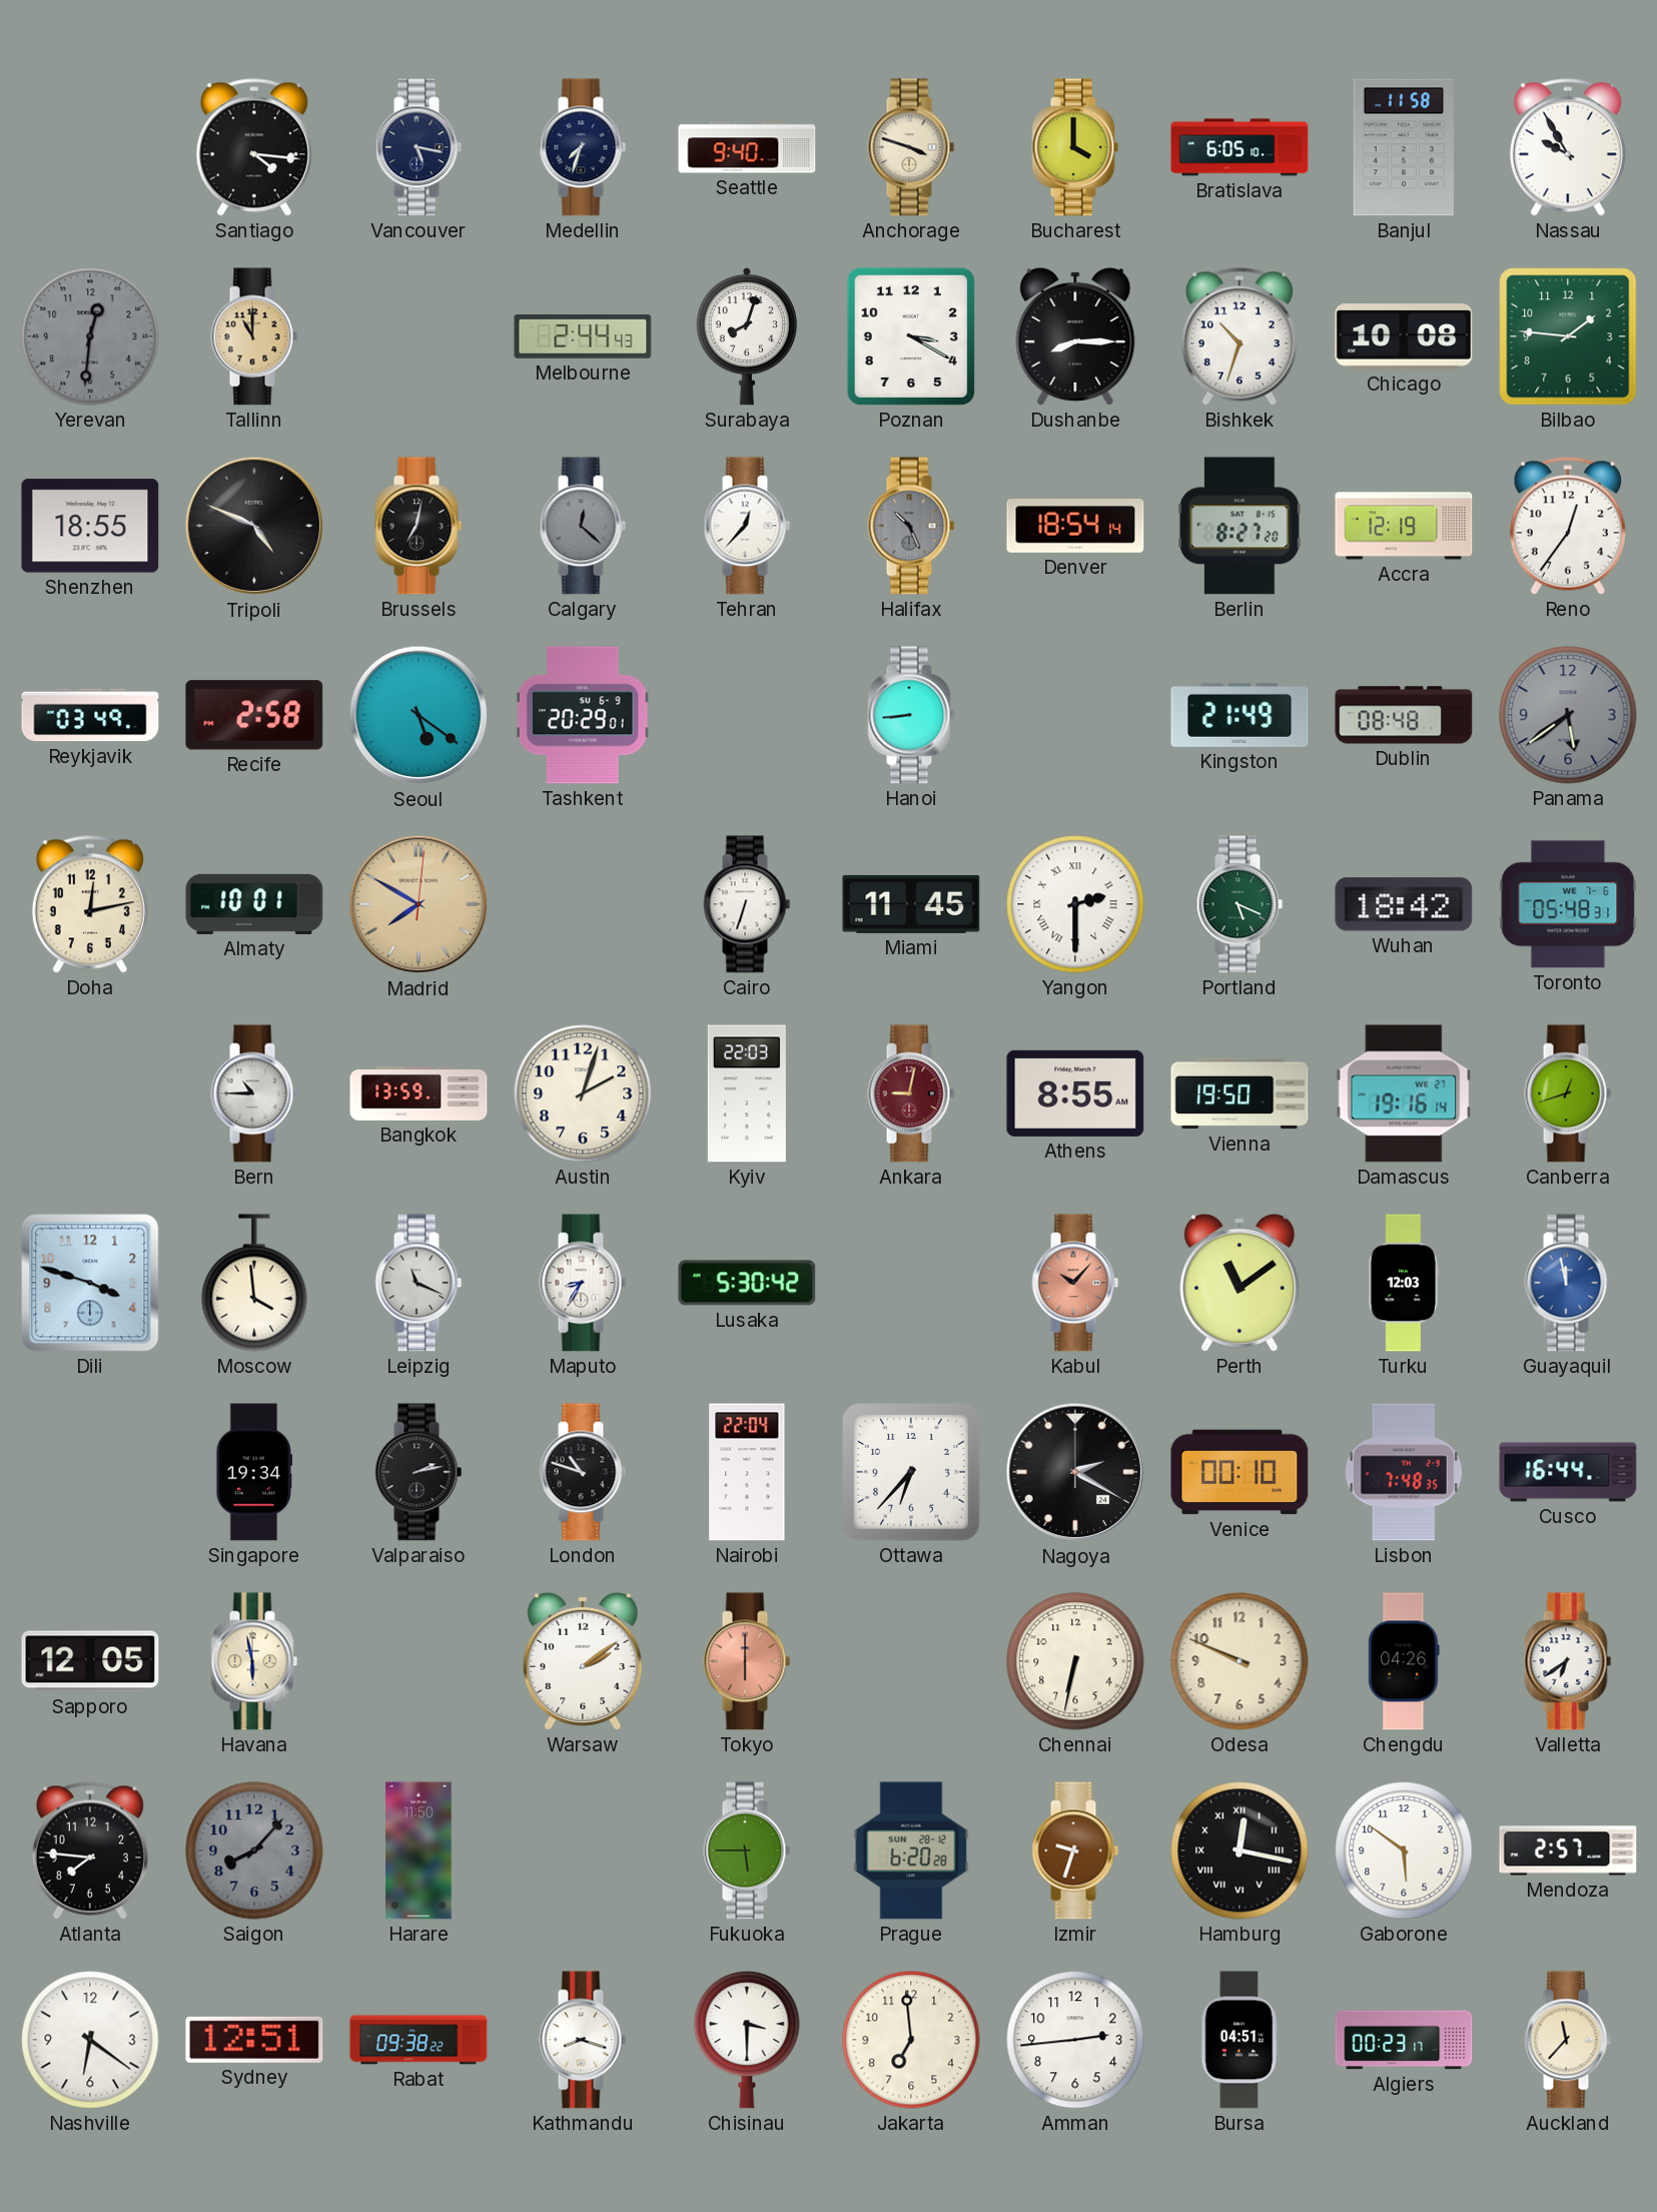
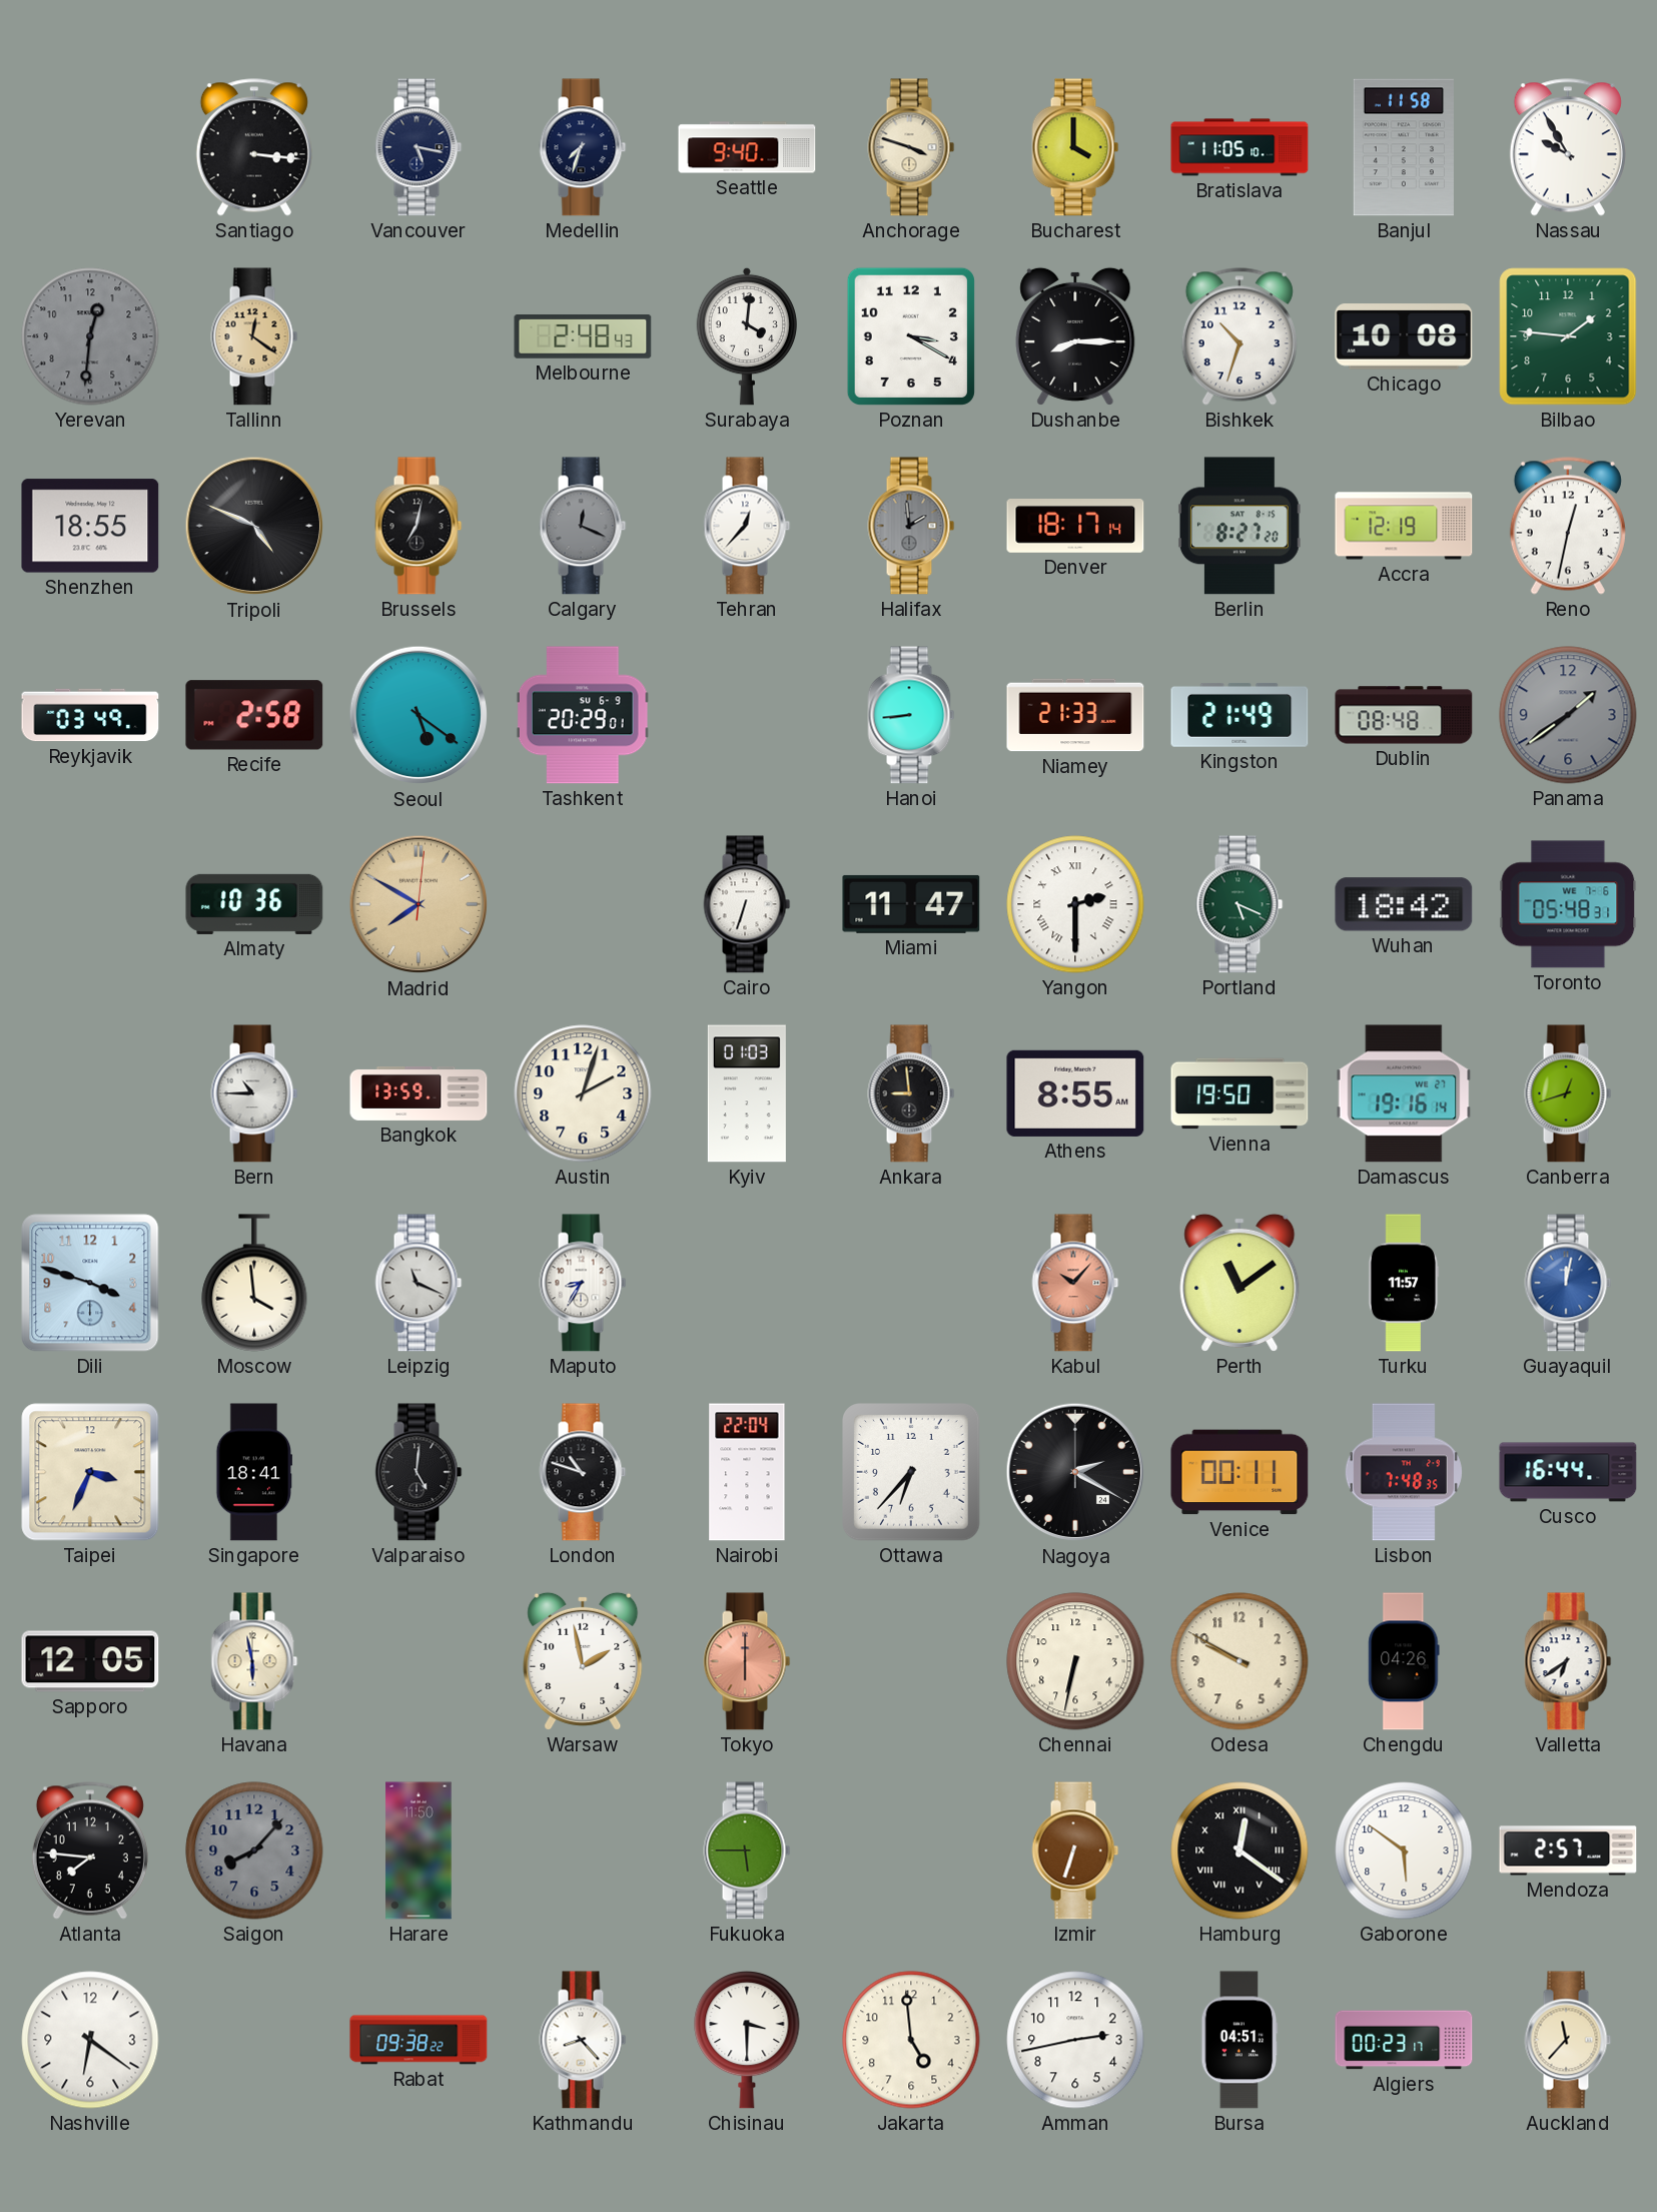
Santiago: 4:16 -> 3:16 (254, 147)
Bratislava: 6:05 -> 11:05 (1239, 147)
Tallinn: 11:00 -> 12:21 (254, 336)
Melbourne: 2:44 -> 2:48 (583, 337)
Surabaya: 8:03 -> 4:01 (746, 336)
Calgary: 12:22 -> 12:19 (583, 526)
Halifax: 10:26 -> 1:59 (911, 526)
Denver: 18:54 -> 18:17 (1075, 527)
Reno: 12:36 -> 12:32 (1568, 526)
Niamey: none -> 21:33 (1075, 715)
Panama: 5:39 -> 1:39 (1568, 715)
Doha: 12:13 -> none (90, 904)
Almaty: 10:01 -> 10:36 (254, 904)
Miami: 11:45 -> 11:47 (911, 904)
Kyiv: 22:03 -> 01:03 (747, 1093)
Ankara: 9:02 -> 8:59 (911, 1093)
Ankara dial: burgundy -> black (911, 1093)
Lusaka: 5:30 -> none (747, 1283)
Turku: 12:03 -> 11:57 (1404, 1283)
Guayaquil: 11:58 -> 12:02 (1568, 1283)
Taipei: none -> 3:34 (90, 1472)
Singapore: 19:34 -> 18:41 (254, 1472)
Valparaiso: 2:13 -> 5:01 (419, 1472)
Venice: 00:10 -> 00:11 (1239, 1472)
Warsaw: 2:09 -> 1:58 (583, 1661)
Odesa: 9:49 -> 9:50 (1239, 1661)
Prague: 6:20 -> none (911, 1851)
Izmir: 9:33 -> 6:33 (1075, 1851)
Hamburg: 12:17 -> 12:21 (1239, 1851)
Sydney: 12:51 -> none (254, 2040)
Kathmandu: 8:18 -> 8:23 (583, 2040)
Jakarta: 6:59 -> 4:59 (911, 2040)
Amman: 2:44 -> 2:43 (1075, 2040)
